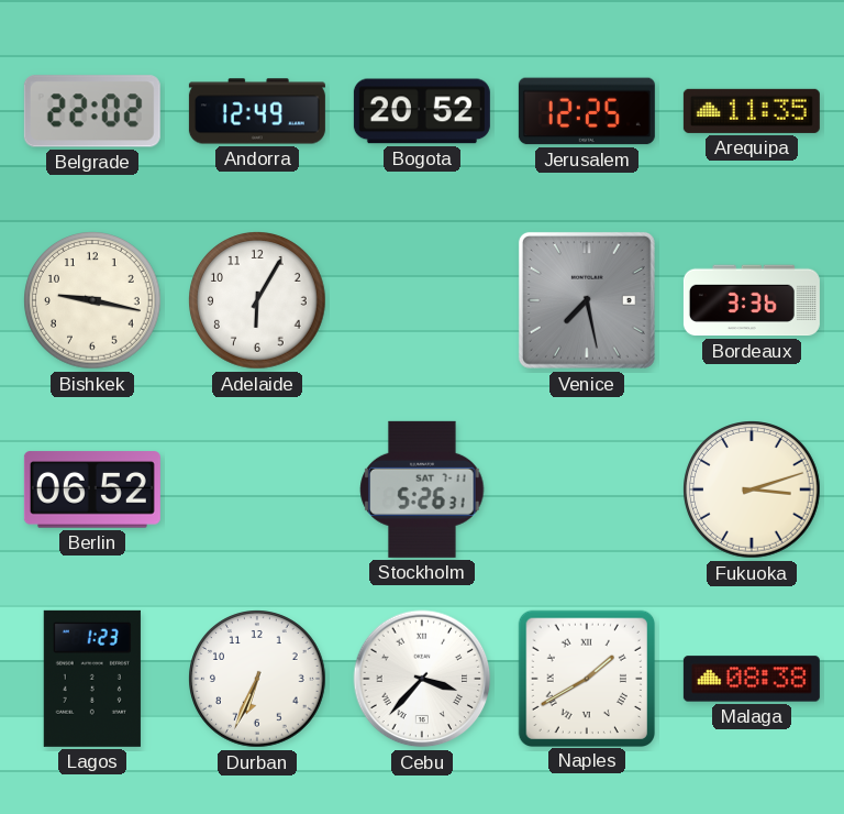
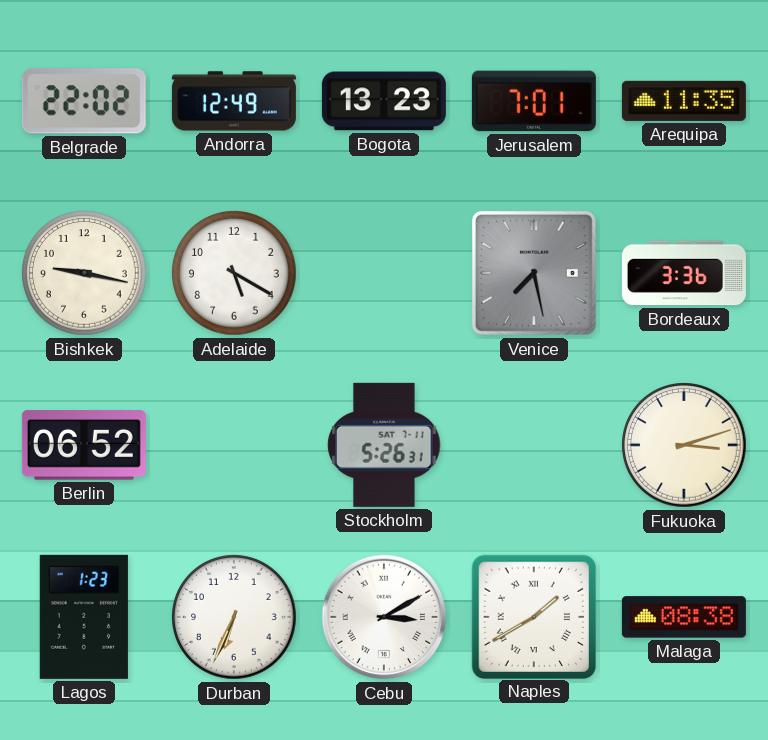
Bogota: 20:52 -> 13:23 (384, 101)
Jerusalem: 12:25 -> 7:01 (534, 101)
Adelaide: 6:05 -> 5:20 (234, 273)
Cebu: 3:37 -> 3:10 (384, 617)
